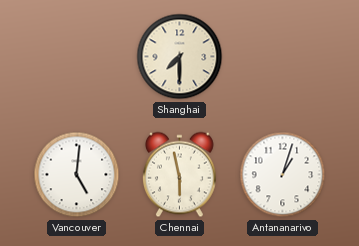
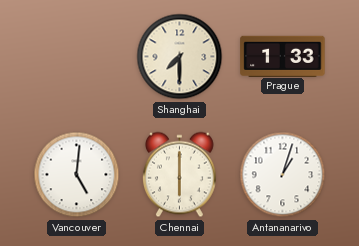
Prague: none -> 1:33 (283, 56)
Chennai: 5:58 -> 6:00 (180, 175)
